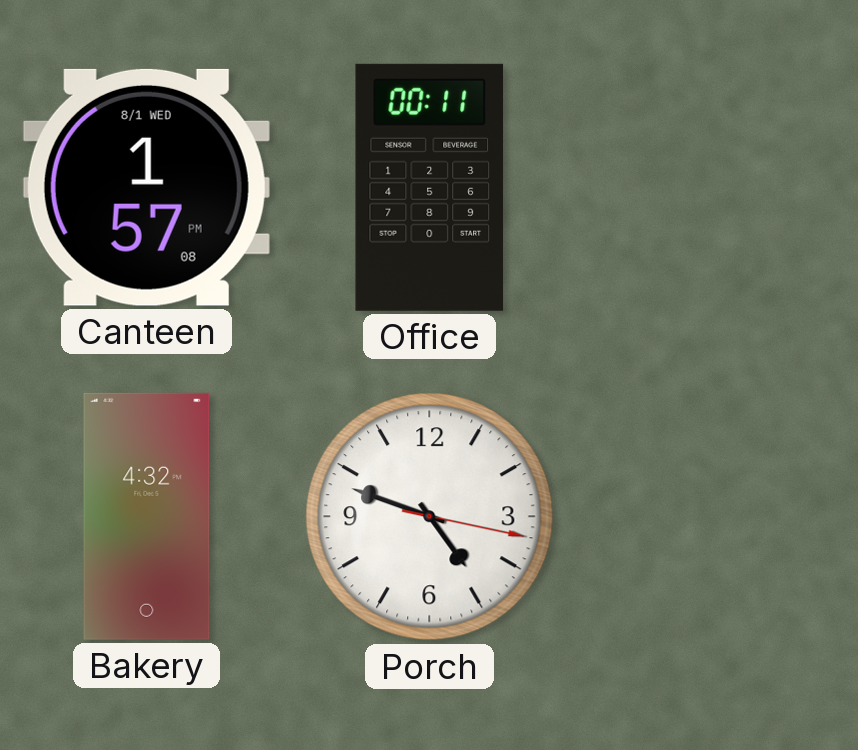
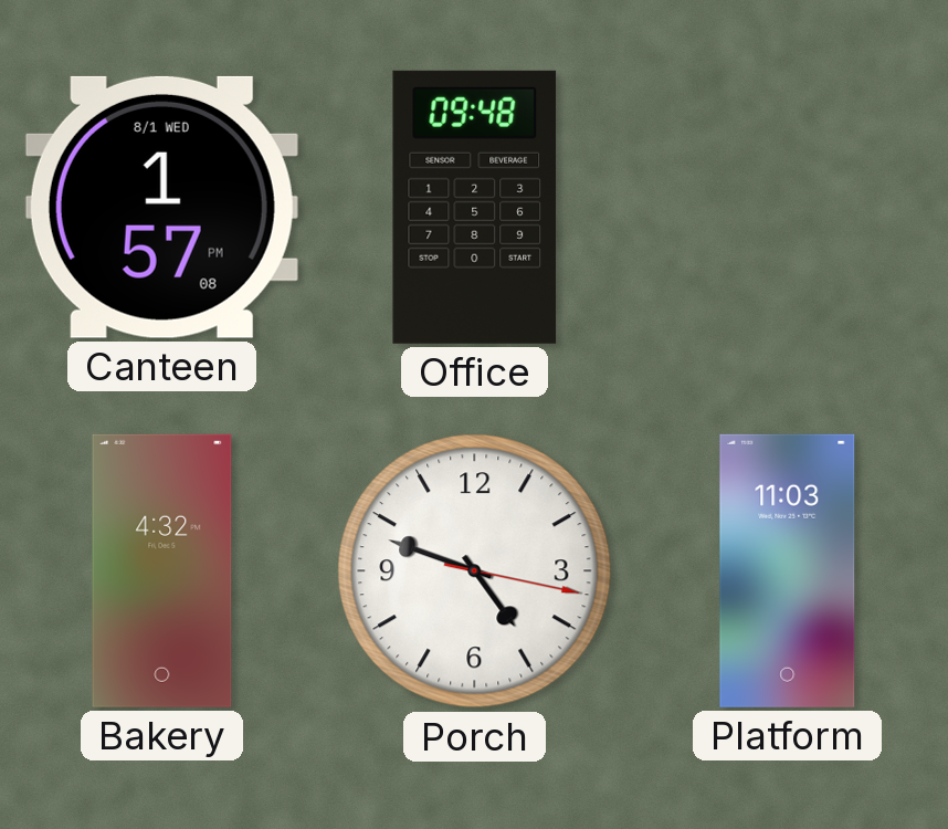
Office: 00:11 -> 09:48 (475, 207)
Platform: none -> 11:03 (788, 570)
